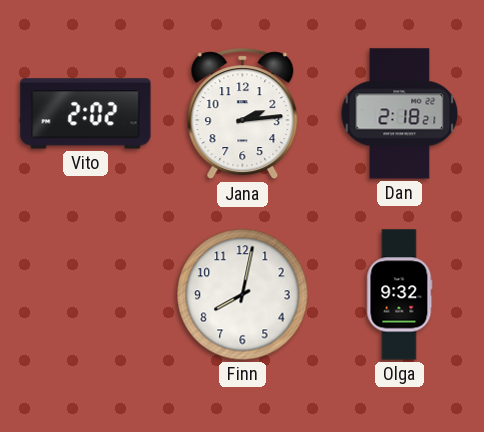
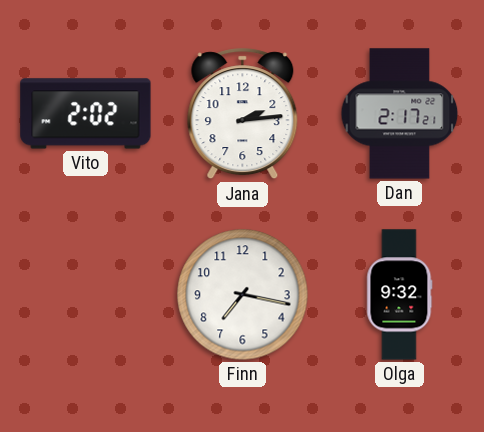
Dan: 2:18 -> 2:17 (400, 114)
Finn: 8:02 -> 7:17 (243, 295)
